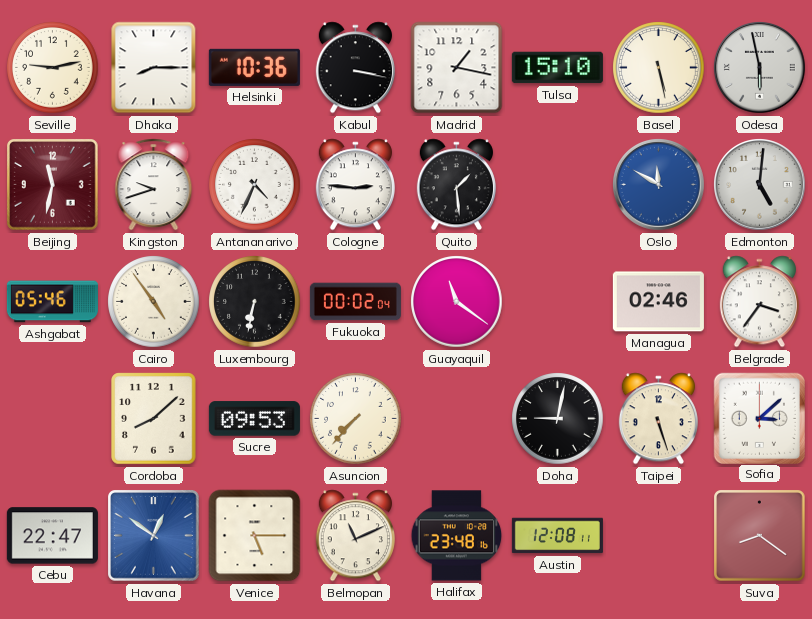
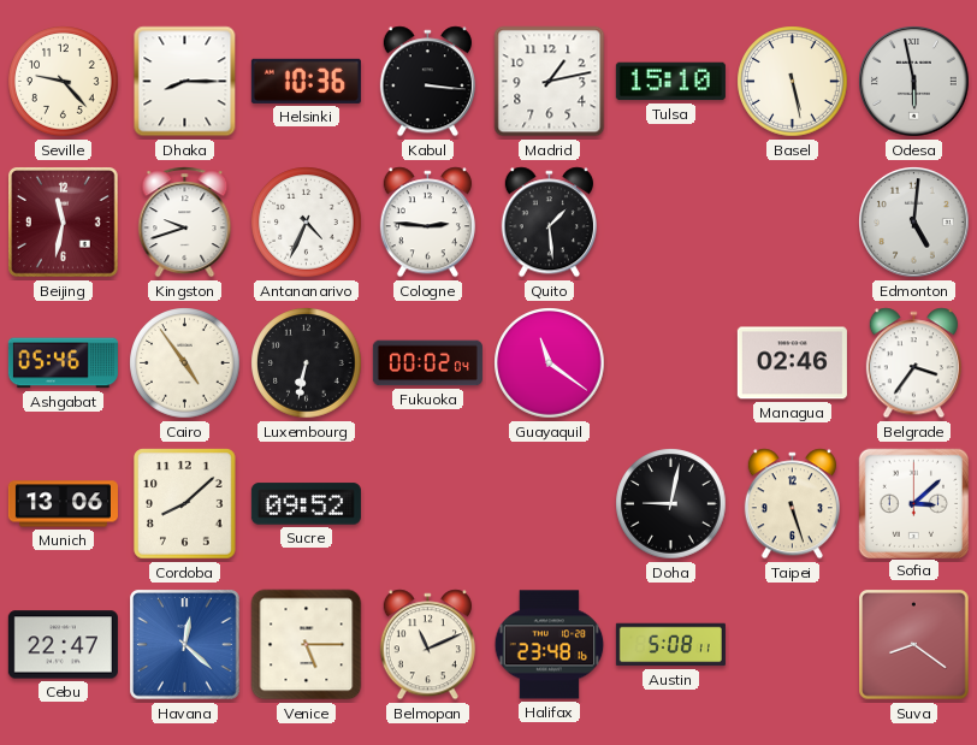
Seville: 9:13 -> 9:23 (64, 82)
Kabul: 3:17 -> 3:16 (427, 82)
Madrid: 1:17 -> 1:13 (550, 82)
Oslo: 11:50 -> none (659, 185)
Munich: none -> 13:06 (63, 504)
Sucre: 09:53 -> 09:52 (306, 504)
Asuncion: 7:37 -> none (356, 419)
Havana: 12:51 -> 12:22 (185, 645)
Austin: 12:08 -> 5:08 (670, 645)
